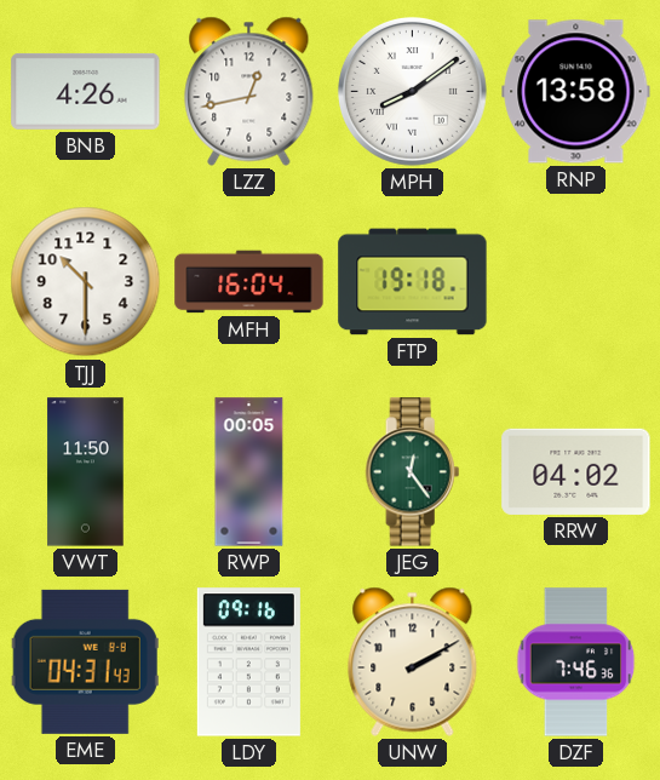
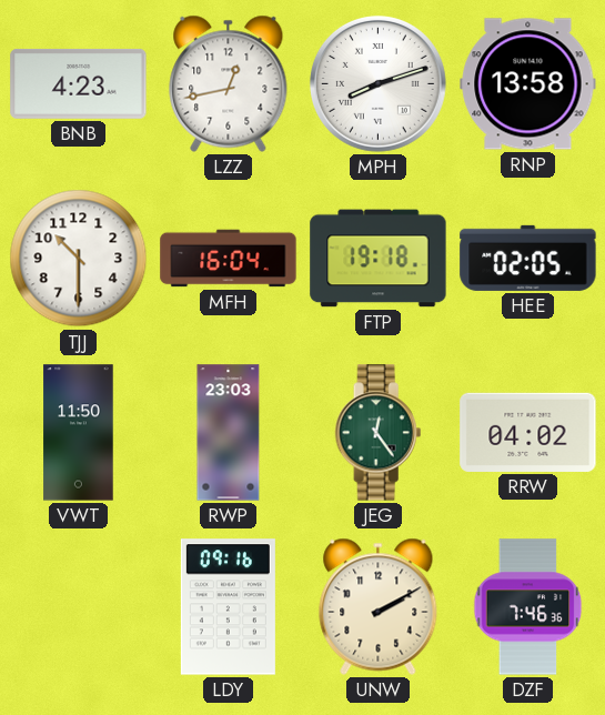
BNB: 4:26 -> 4:23 (79, 83)
MPH: 8:09 -> 8:12 (377, 83)
HEE: none -> 02:05 (528, 258)
RWP: 00:05 -> 23:03 (229, 433)
EME: 04:31 -> none (85, 661)
